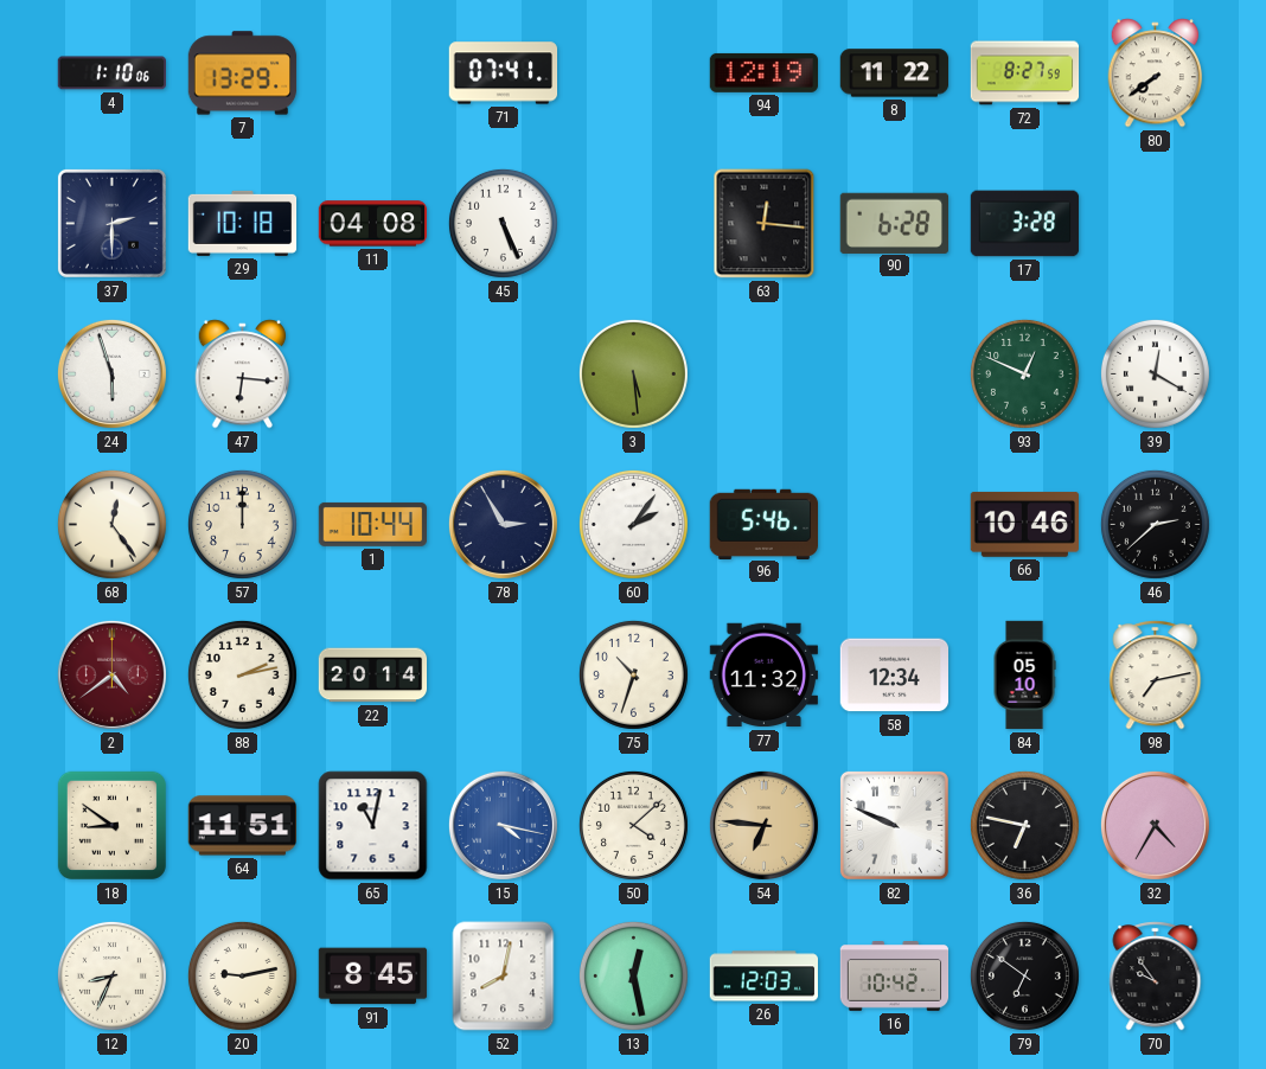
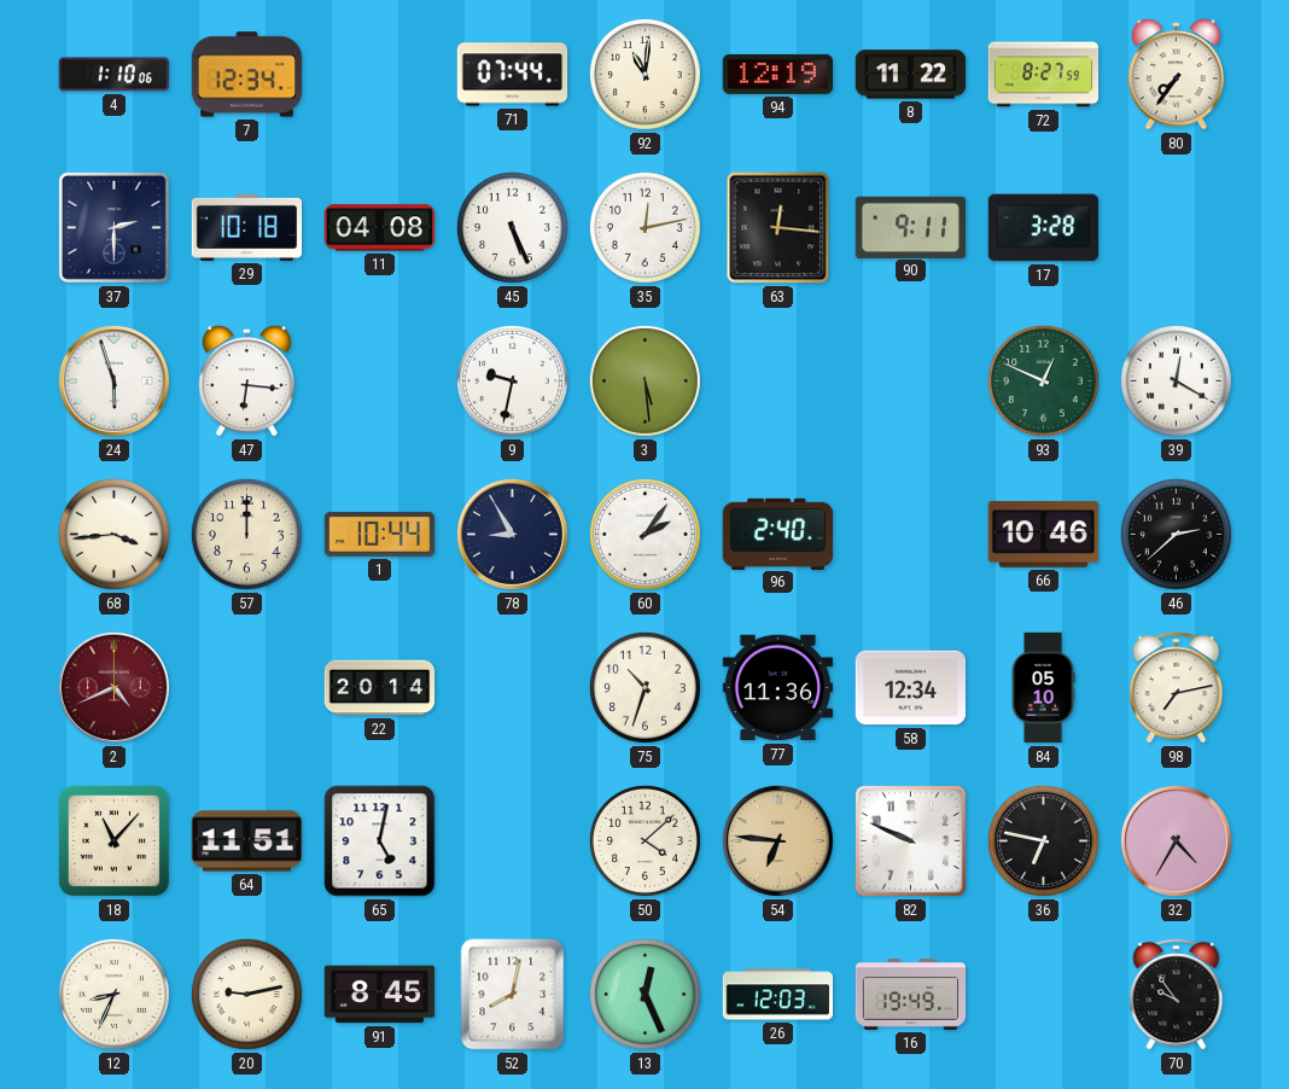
7: 13:29 -> 12:34 (247, 75)
71: 07:41 -> 07:44 (513, 75)
92: none -> 11:01 (644, 74)
80: 7:39 -> 7:36 (1177, 75)
35: none -> 12:13 (644, 227)
90: 6:28 -> 9:11 (910, 227)
9: none -> 9:32 (512, 380)
68: 12:24 -> 3:44 (113, 534)
78: 2:55 -> 8:55 (512, 534)
96: 5:46 -> 2:40 (777, 534)
2: 4:39 -> 4:41 (113, 687)
88: 2:13 -> none (242, 674)
77: 11:32 -> 11:36 (777, 688)
18: 8:51 -> 11:07 (113, 840)
65: 11:02 -> 5:02 (380, 841)
15: 4:17 -> none (503, 825)
13: 12:28 -> 12:26 (644, 994)
16: 10:42 -> 19:49 (911, 995)
79: 6:51 -> none (1024, 975)
